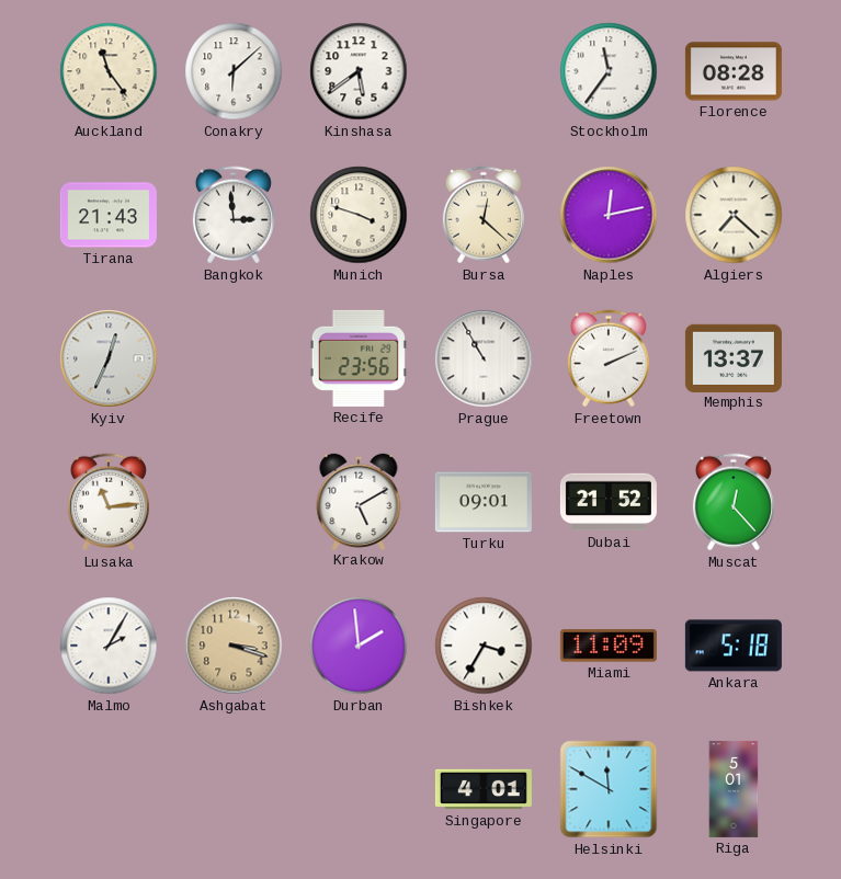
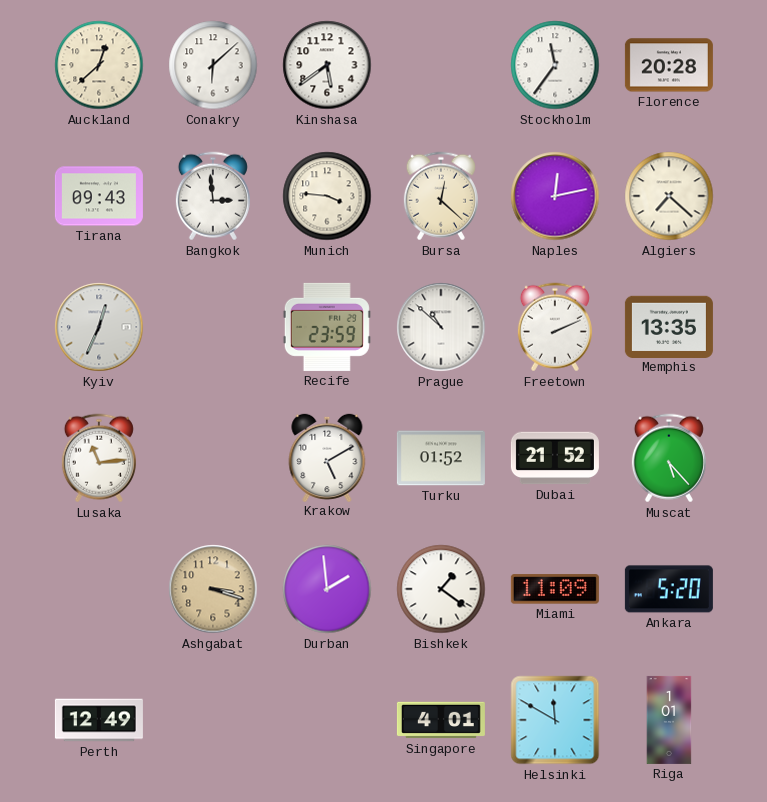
Auckland: 11:24 -> 12:38 (99, 65)
Florence: 08:28 -> 20:28 (669, 65)
Tirana: 21:43 -> 09:43 (99, 196)
Munich: 3:48 -> 3:46 (327, 196)
Recife: 23:56 -> 23:59 (327, 327)
Prague: 10:55 -> 10:52 (441, 327)
Memphis: 13:37 -> 13:35 (669, 326)
Turku: 09:01 -> 01:52 (441, 458)
Muscat: 12:23 -> 5:23 (669, 458)
Malmo: 2:05 -> none (109, 646)
Bishkek: 3:35 -> 1:21 (441, 589)
Ankara: 5:18 -> 5:20 (669, 589)
Perth: none -> 12:49 (99, 720)
Riga: 5:01 -> 1:01 (669, 720)
